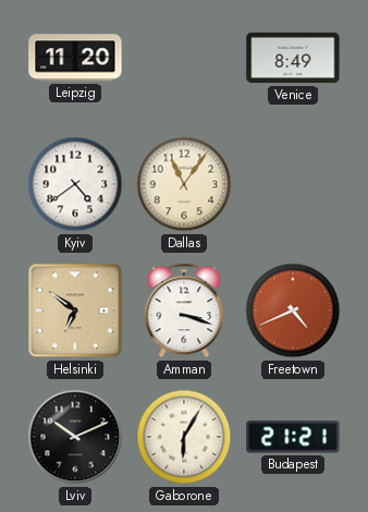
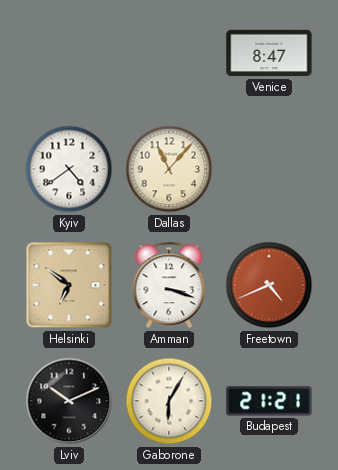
Leipzig: 11:20 -> none (75, 58)
Venice: 8:49 -> 8:47 (269, 53)
Dallas: 11:06 -> 11:07 (169, 169)
